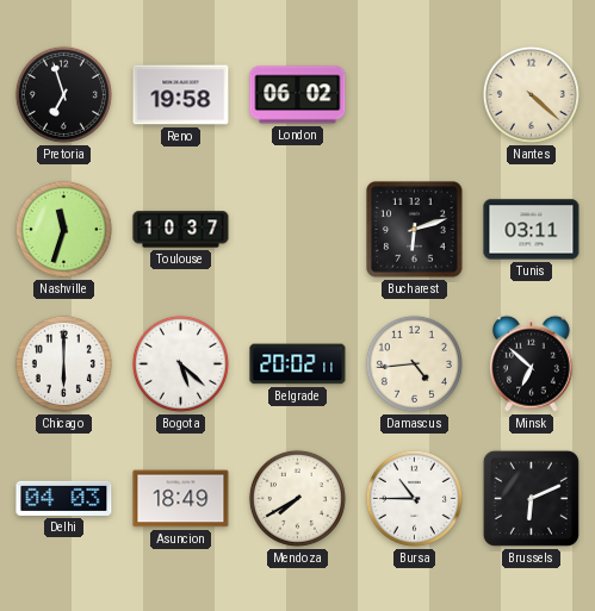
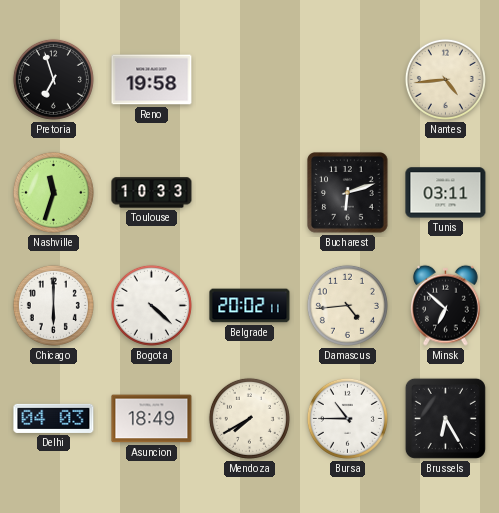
London: 06:02 -> none (298, 95)
Nantes: 4:22 -> 4:44 (445, 79)
Toulouse: 10:37 -> 10:33 (152, 193)
Bogota: 5:22 -> 4:22 (151, 305)
Brussels: 6:11 -> 6:25 (445, 418)
